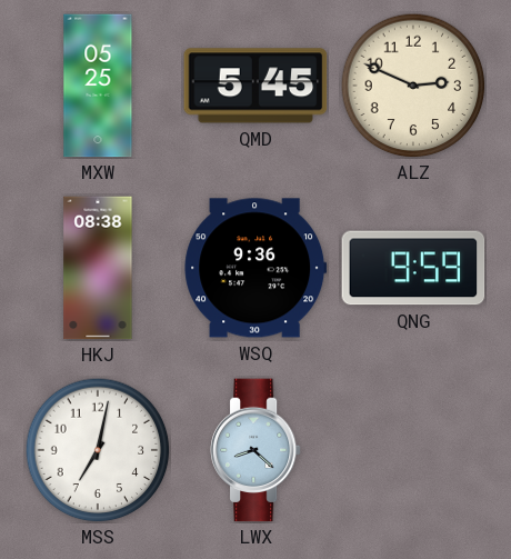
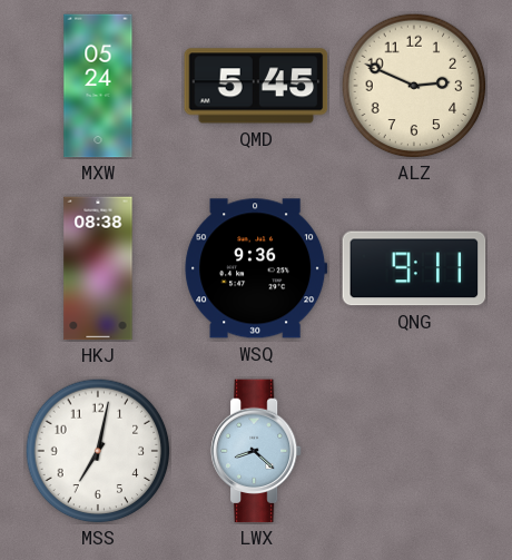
MXW: 05:25 -> 05:24 (98, 86)
QNG: 9:59 -> 9:11 (414, 268)
